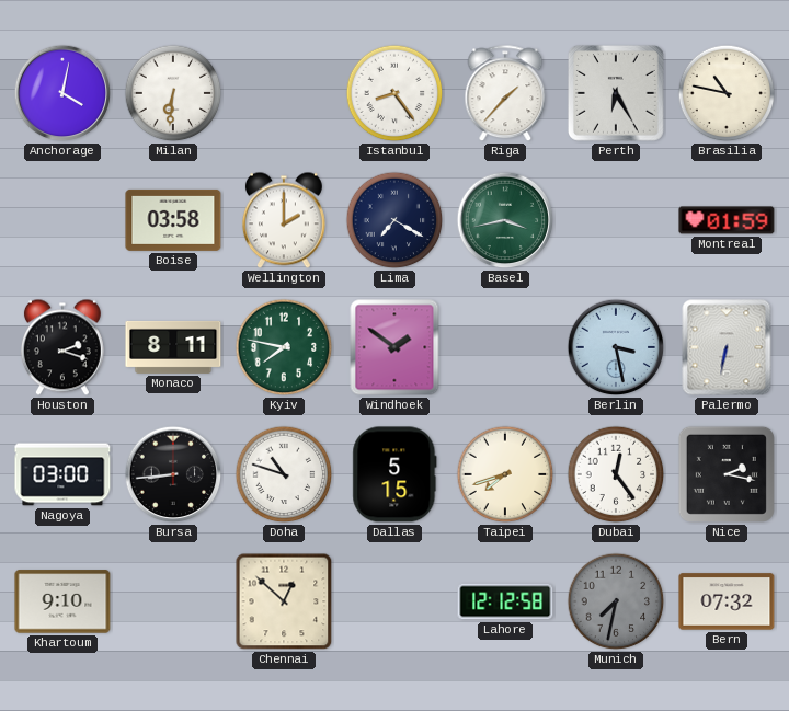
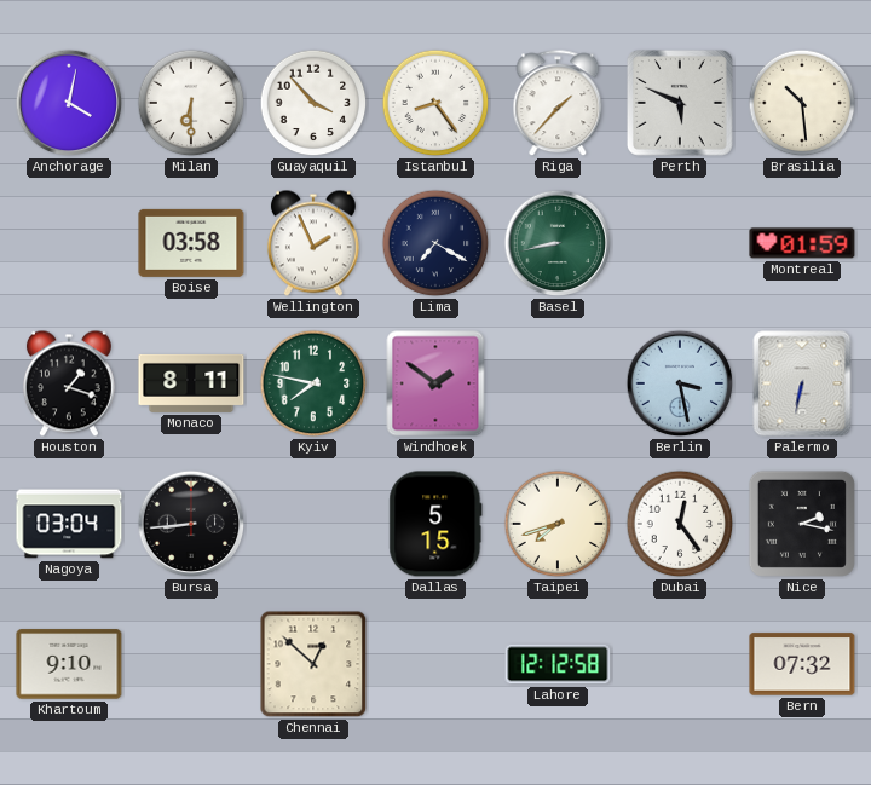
Milan: 6:31 -> 6:30 (191, 103)
Guayaquil: none -> 3:53 (313, 103)
Perth: 6:25 -> 5:49 (680, 103)
Brasilia: 10:47 -> 10:29 (802, 103)
Wellington: 2:00 -> 1:56 (313, 243)
Basel: 3:43 -> 8:43 (558, 243)
Houston: 2:18 -> 1:18 (69, 383)
Nagoya: 03:00 -> 03:04 (69, 524)
Doha: 10:48 -> none (284, 474)
Munich: 7:32 -> none (616, 601)
